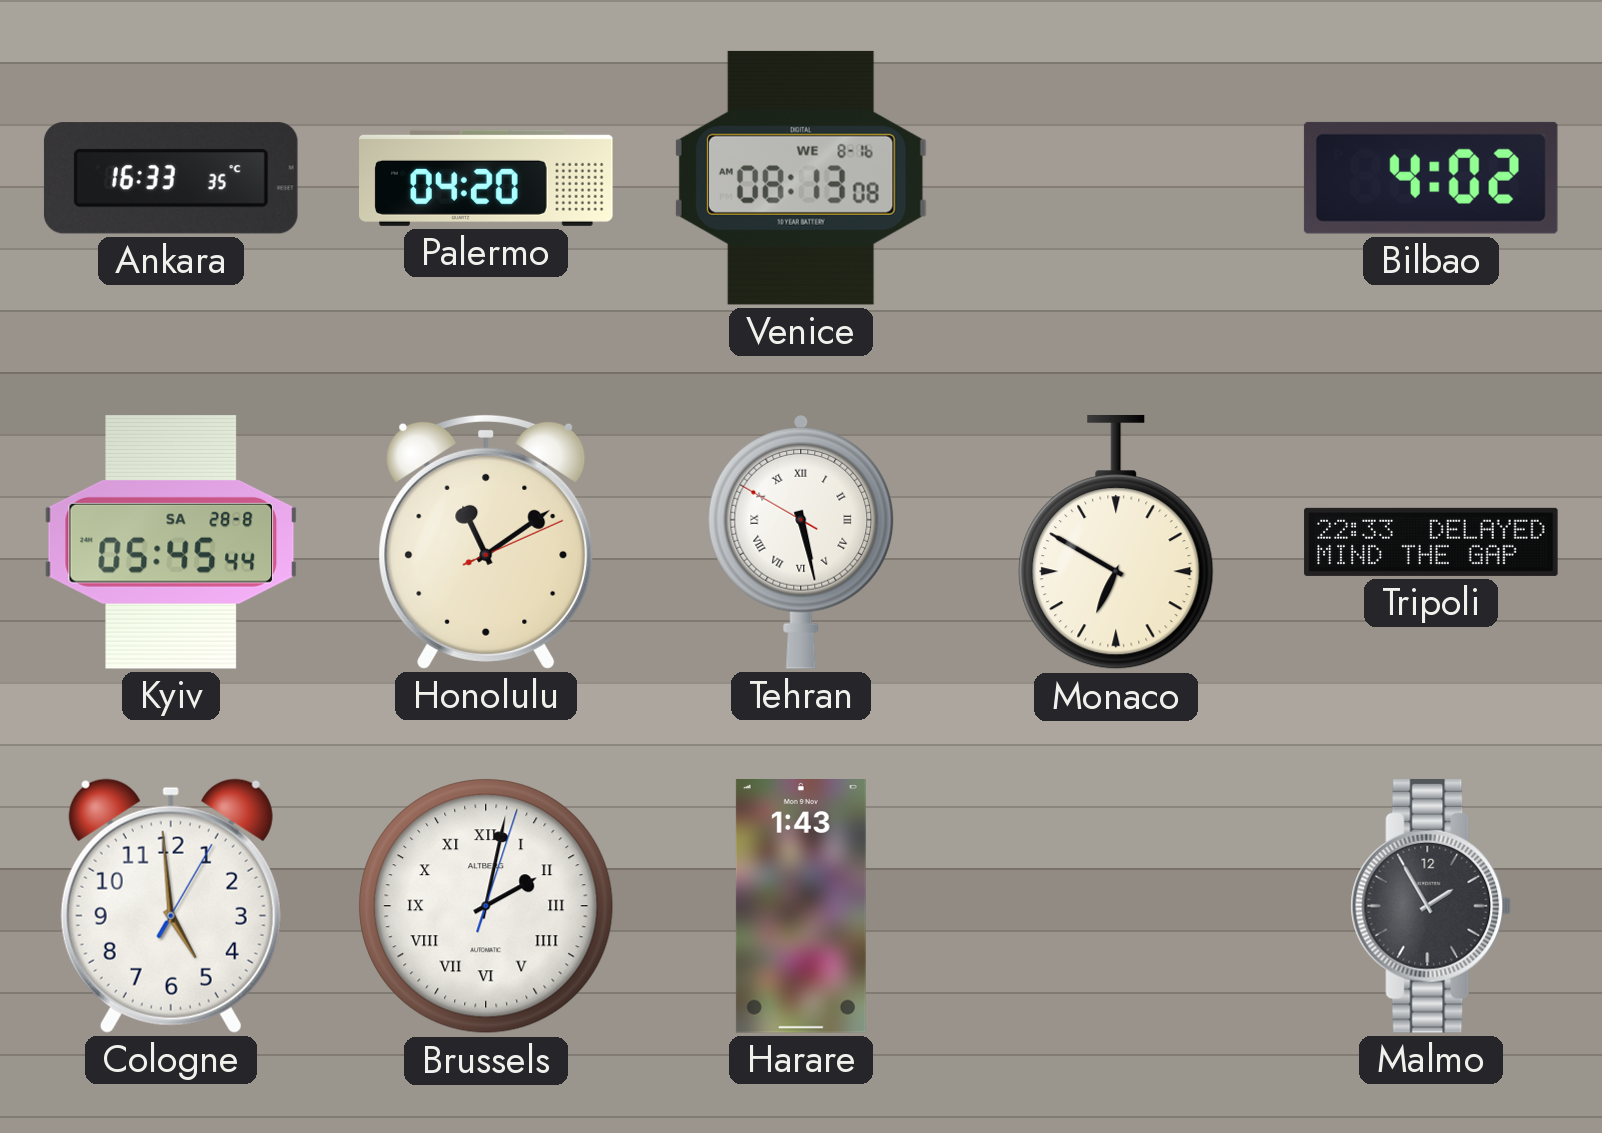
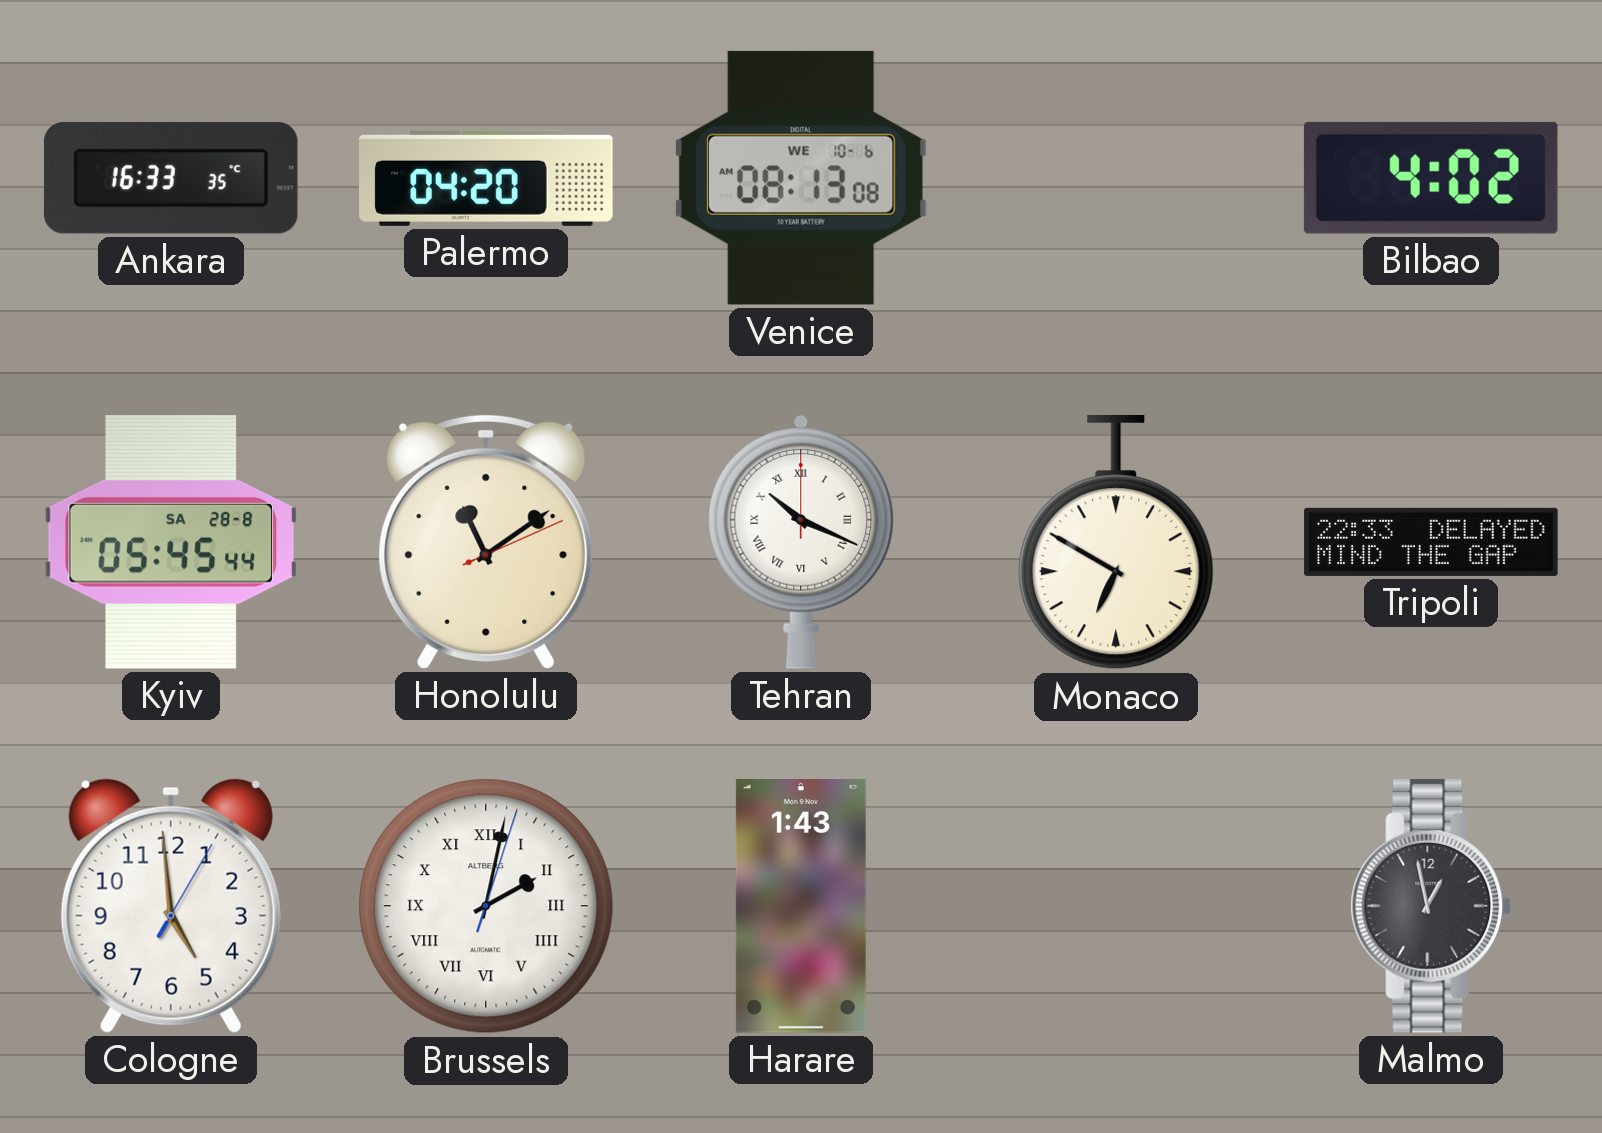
Venice date: WE 8-16 -> WE 10-6 (801, 178)
Tehran: 5:27 -> 10:19 (801, 542)
Malmo: 1:55 -> 12:58 (1431, 906)
